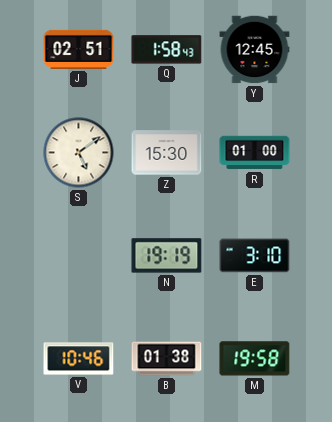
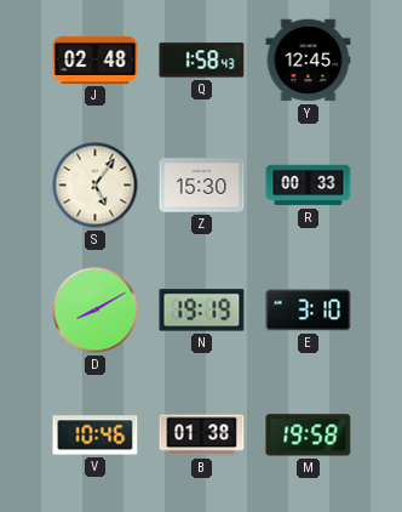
J: 02:51 -> 02:48 (96, 59)
S: 5:09 -> 5:06 (96, 186)
R: 01:00 -> 00:33 (309, 186)
D: none -> 8:10 (96, 311)
